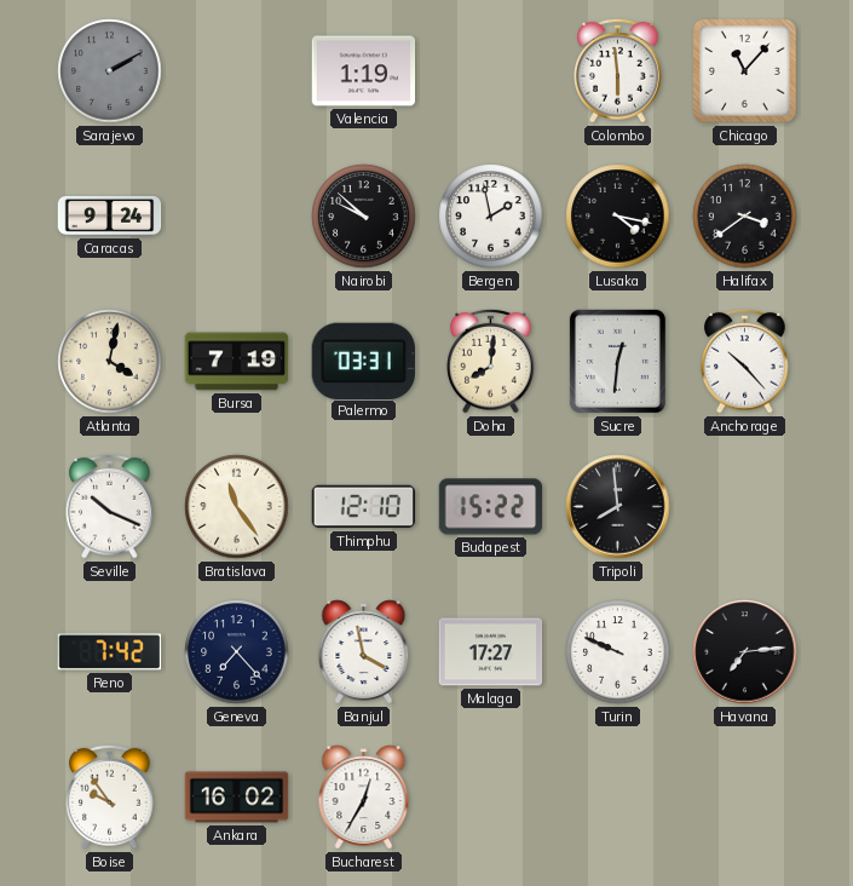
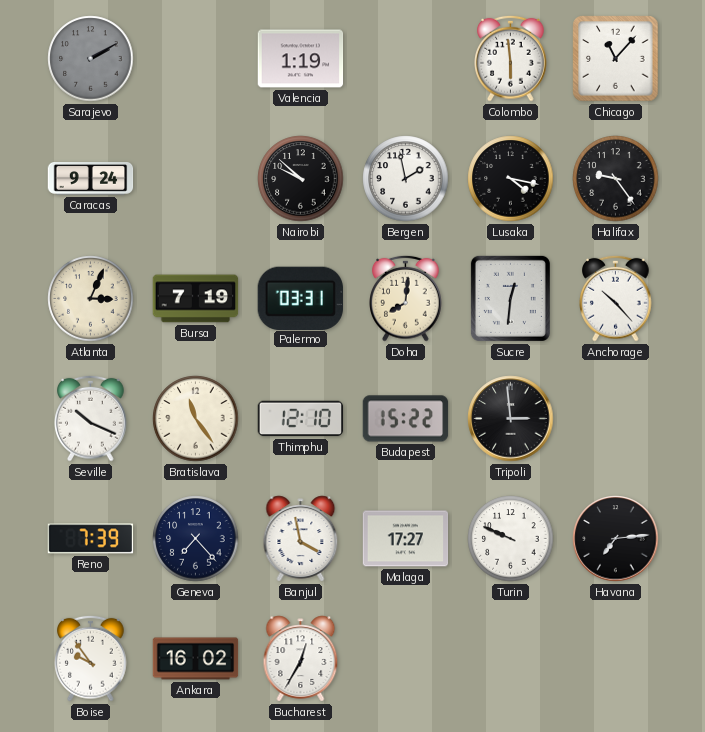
Halifax: 3:39 -> 9:24 (616, 179)
Atlanta: 4:02 -> 3:04 (91, 299)
Tripoli: 7:59 -> 2:59 (511, 419)
Reno: 7:42 -> 7:39 (91, 539)
